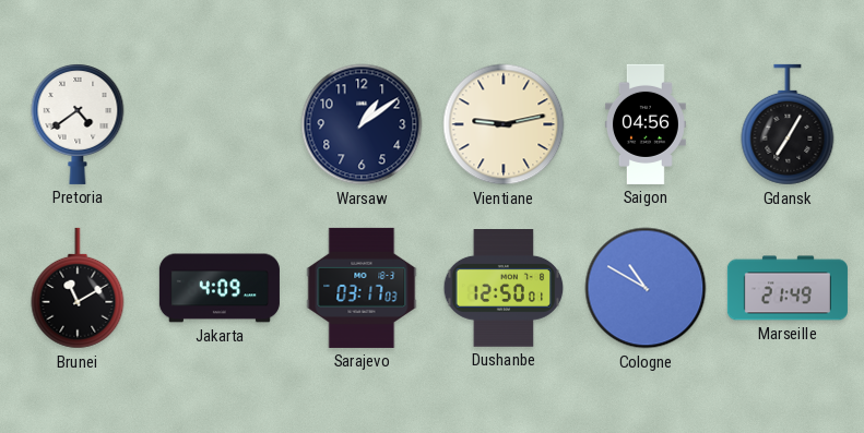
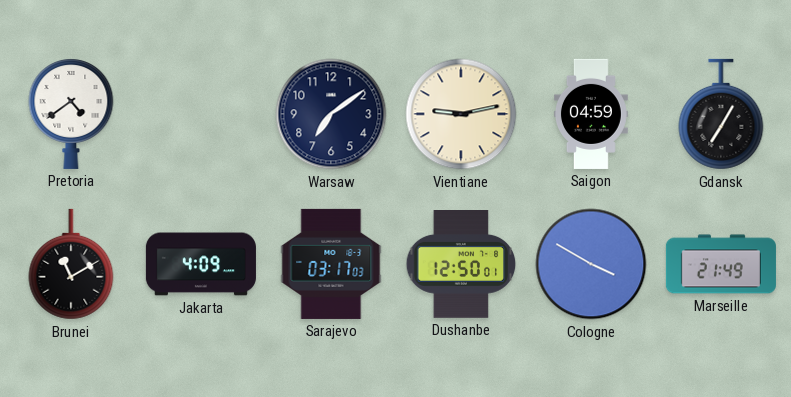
Warsaw: 1:09 -> 7:09 (331, 114)
Saigon: 04:56 -> 04:59 (591, 114)
Cologne: 10:50 -> 3:50 (591, 264)
